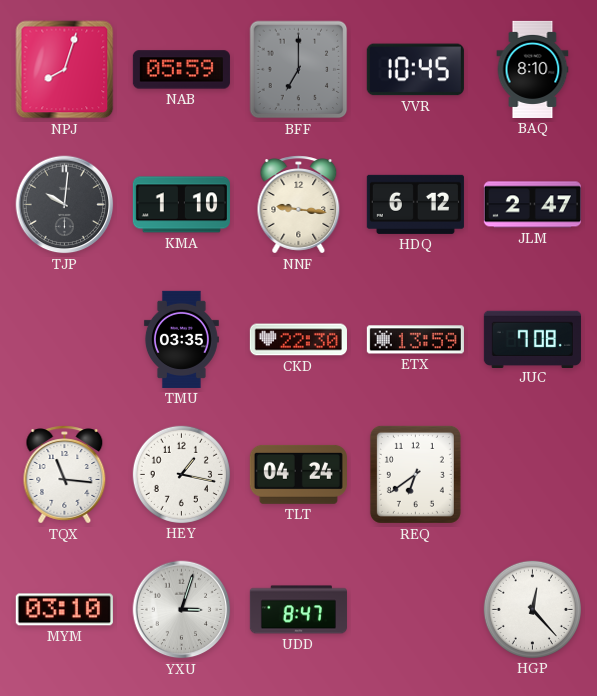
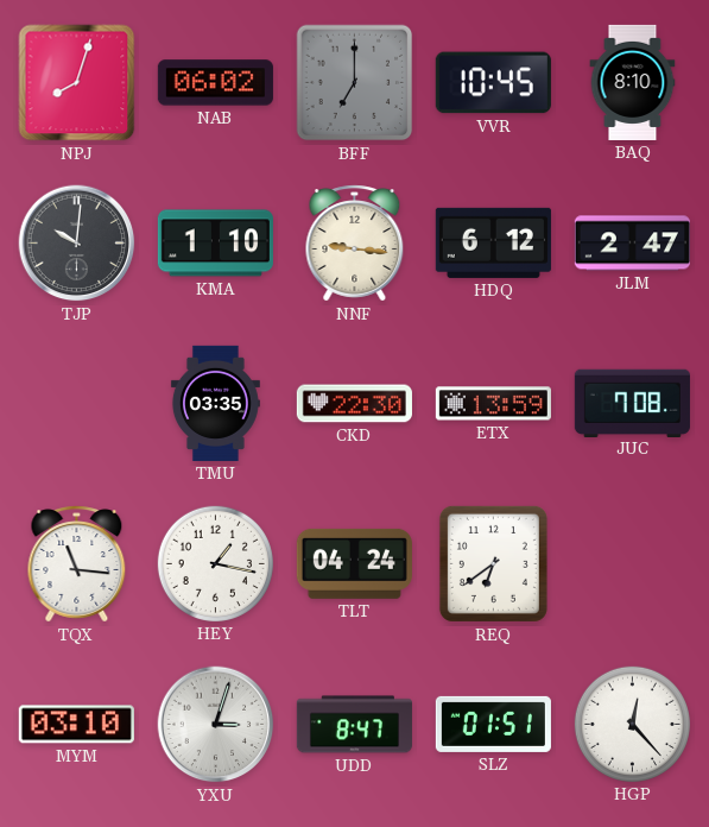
NAB: 05:59 -> 06:02 (215, 83)
SLZ: none -> 01:51 (493, 724)
